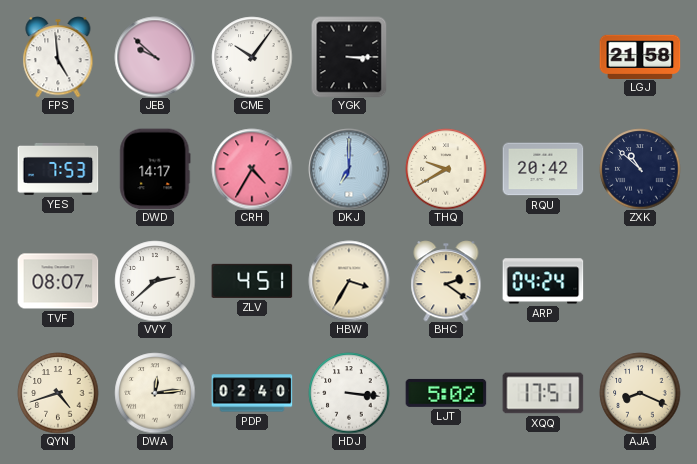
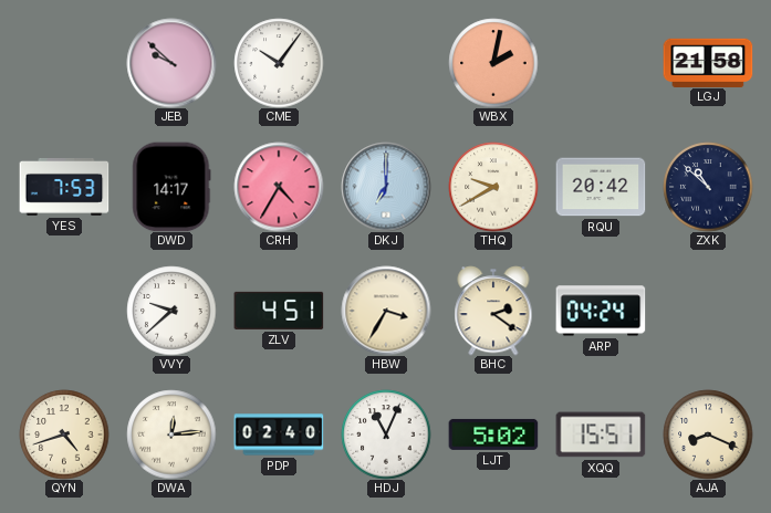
FPS: 4:59 -> none (58, 57)
YGK: 3:15 -> none (349, 57)
WBX: none -> 2:02 (493, 63)
TVF: 08:07 -> none (58, 281)
VVY: 2:38 -> 9:38 (171, 311)
HDJ: 3:16 -> 11:04 (386, 435)
XQQ: 17:51 -> 15:51 (601, 435)
